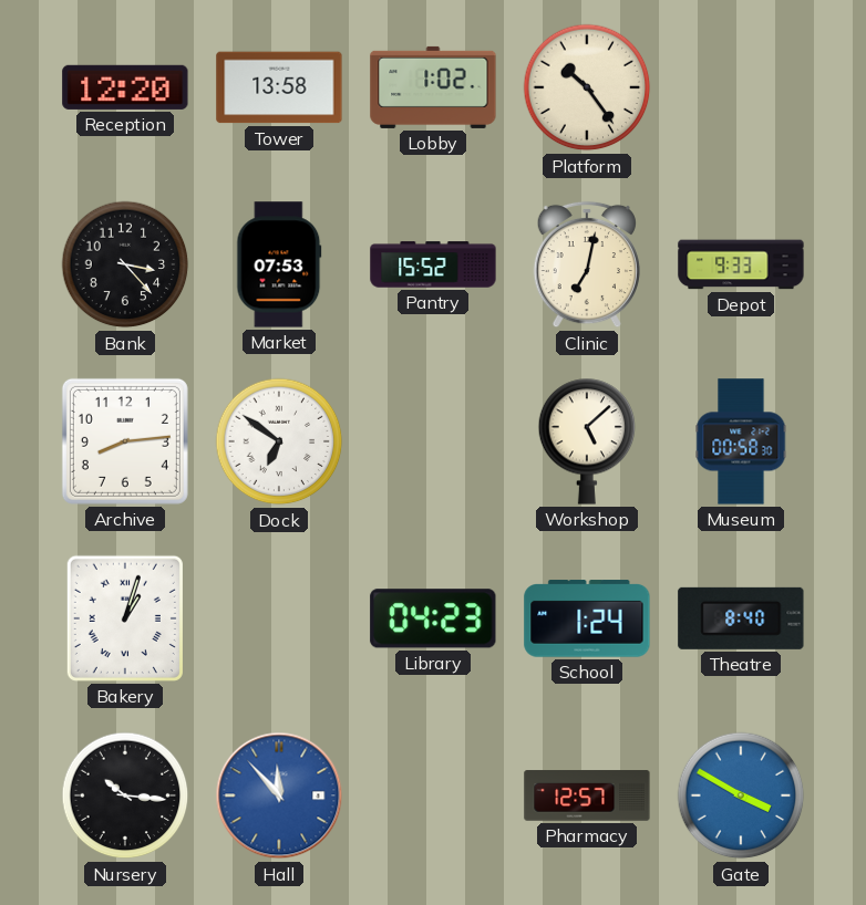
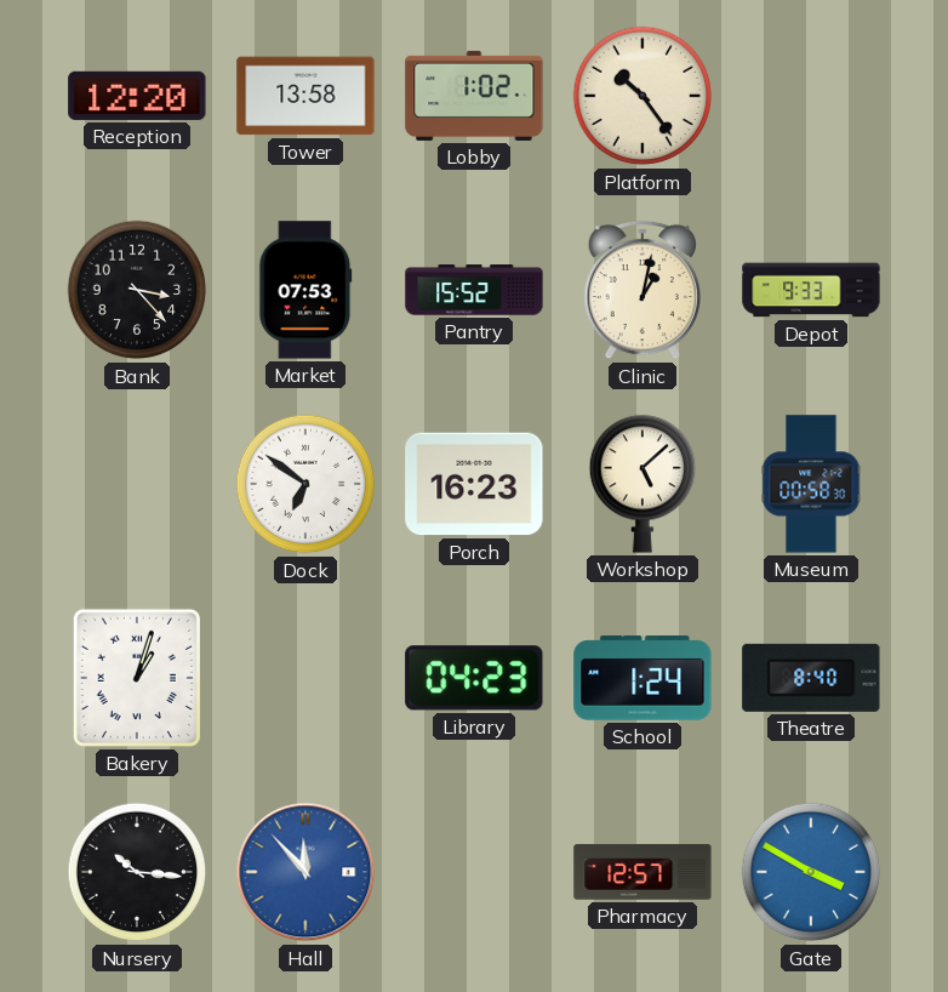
Clinic: 7:02 -> 1:02 (643, 290)
Archive: 8:14 -> none (125, 441)
Porch: none -> 16:23 (474, 484)
